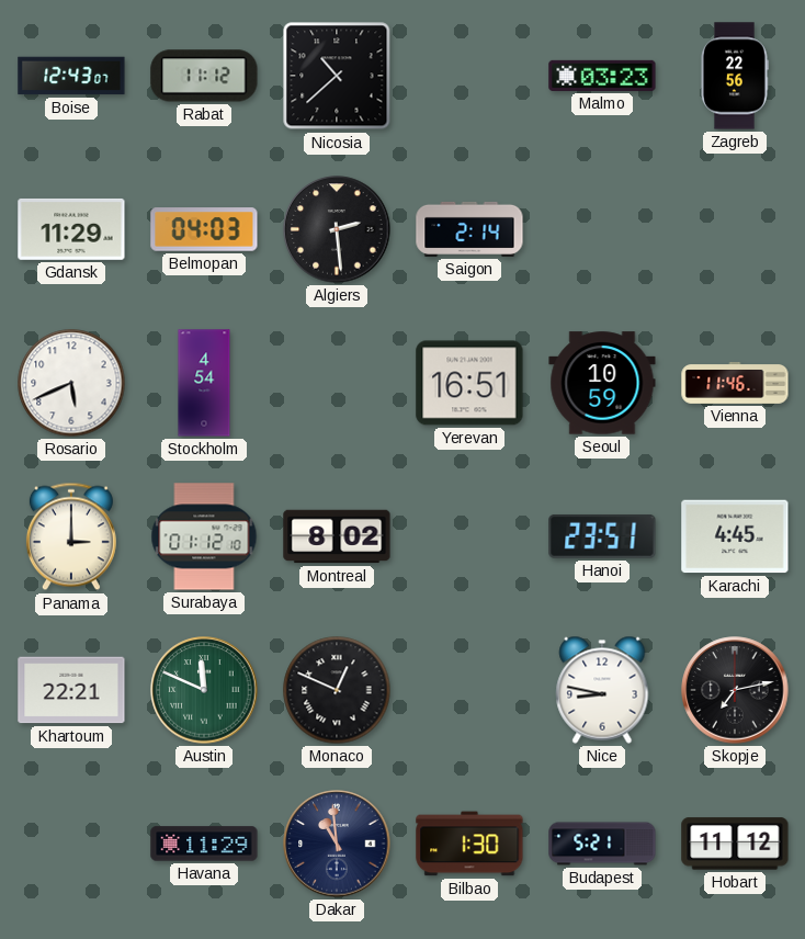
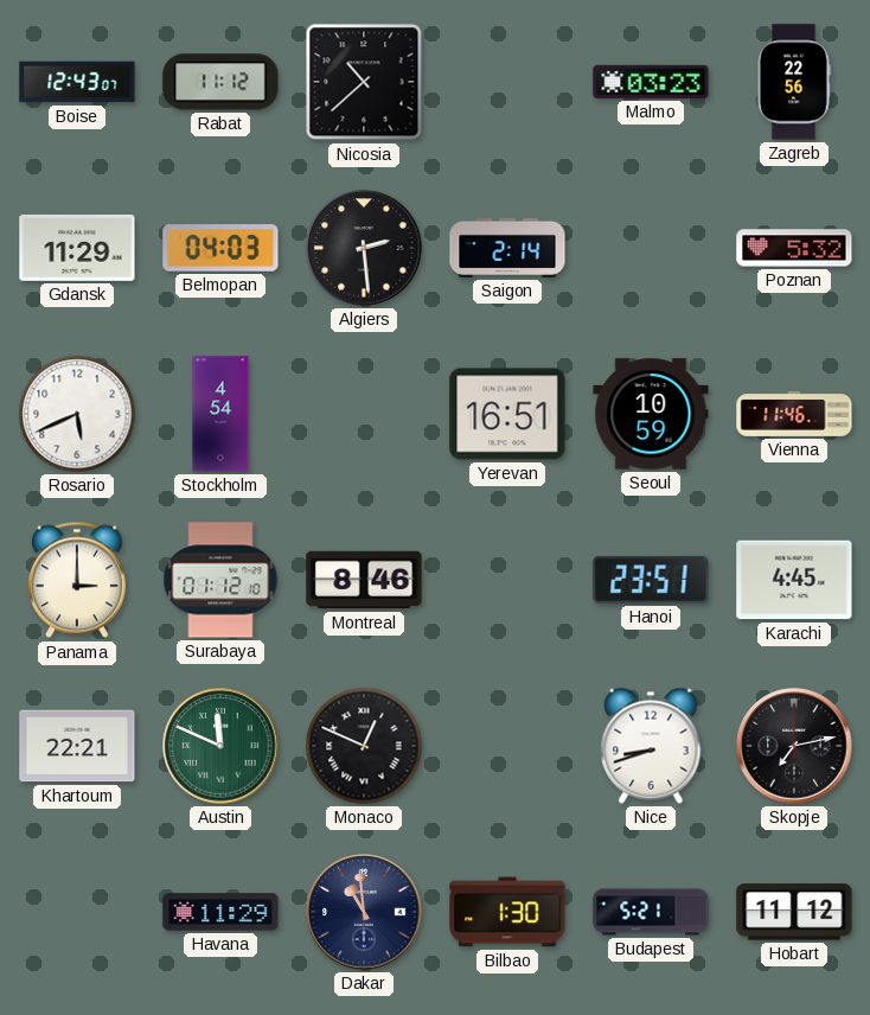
Poznan: none -> 5:32 (794, 248)
Montreal: 8:02 -> 8:46 (364, 580)
Nice: 8:47 -> 8:42 (651, 746)
